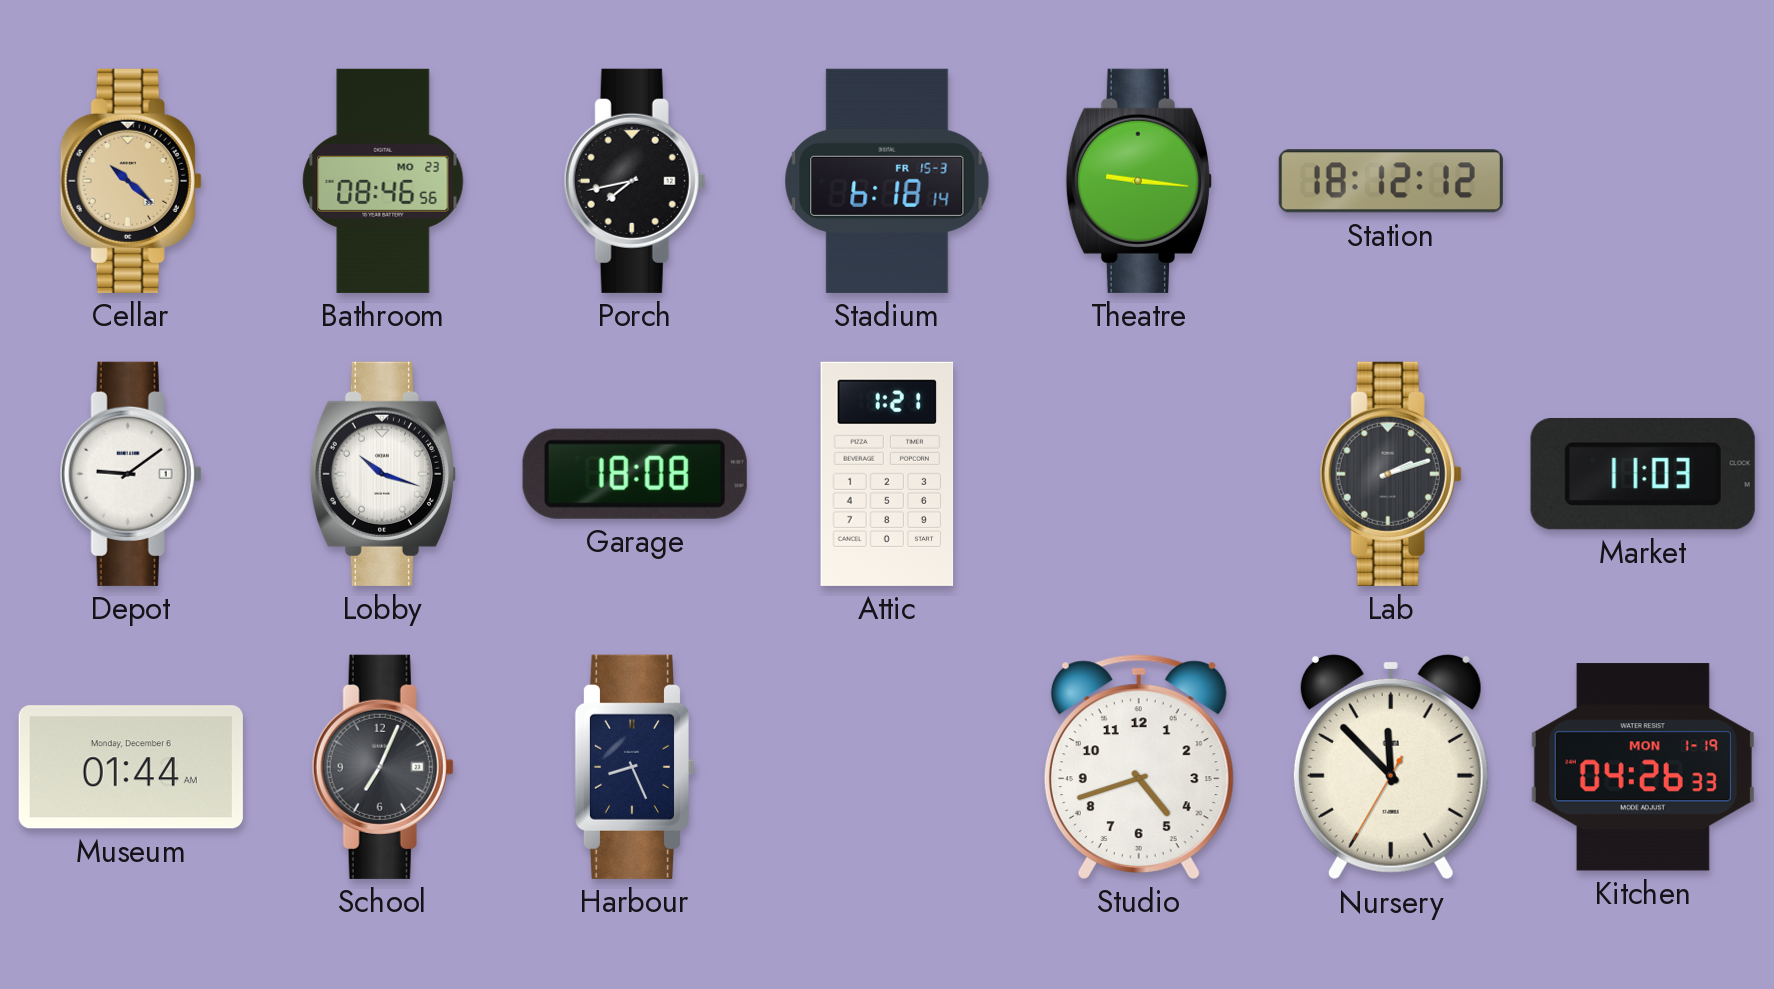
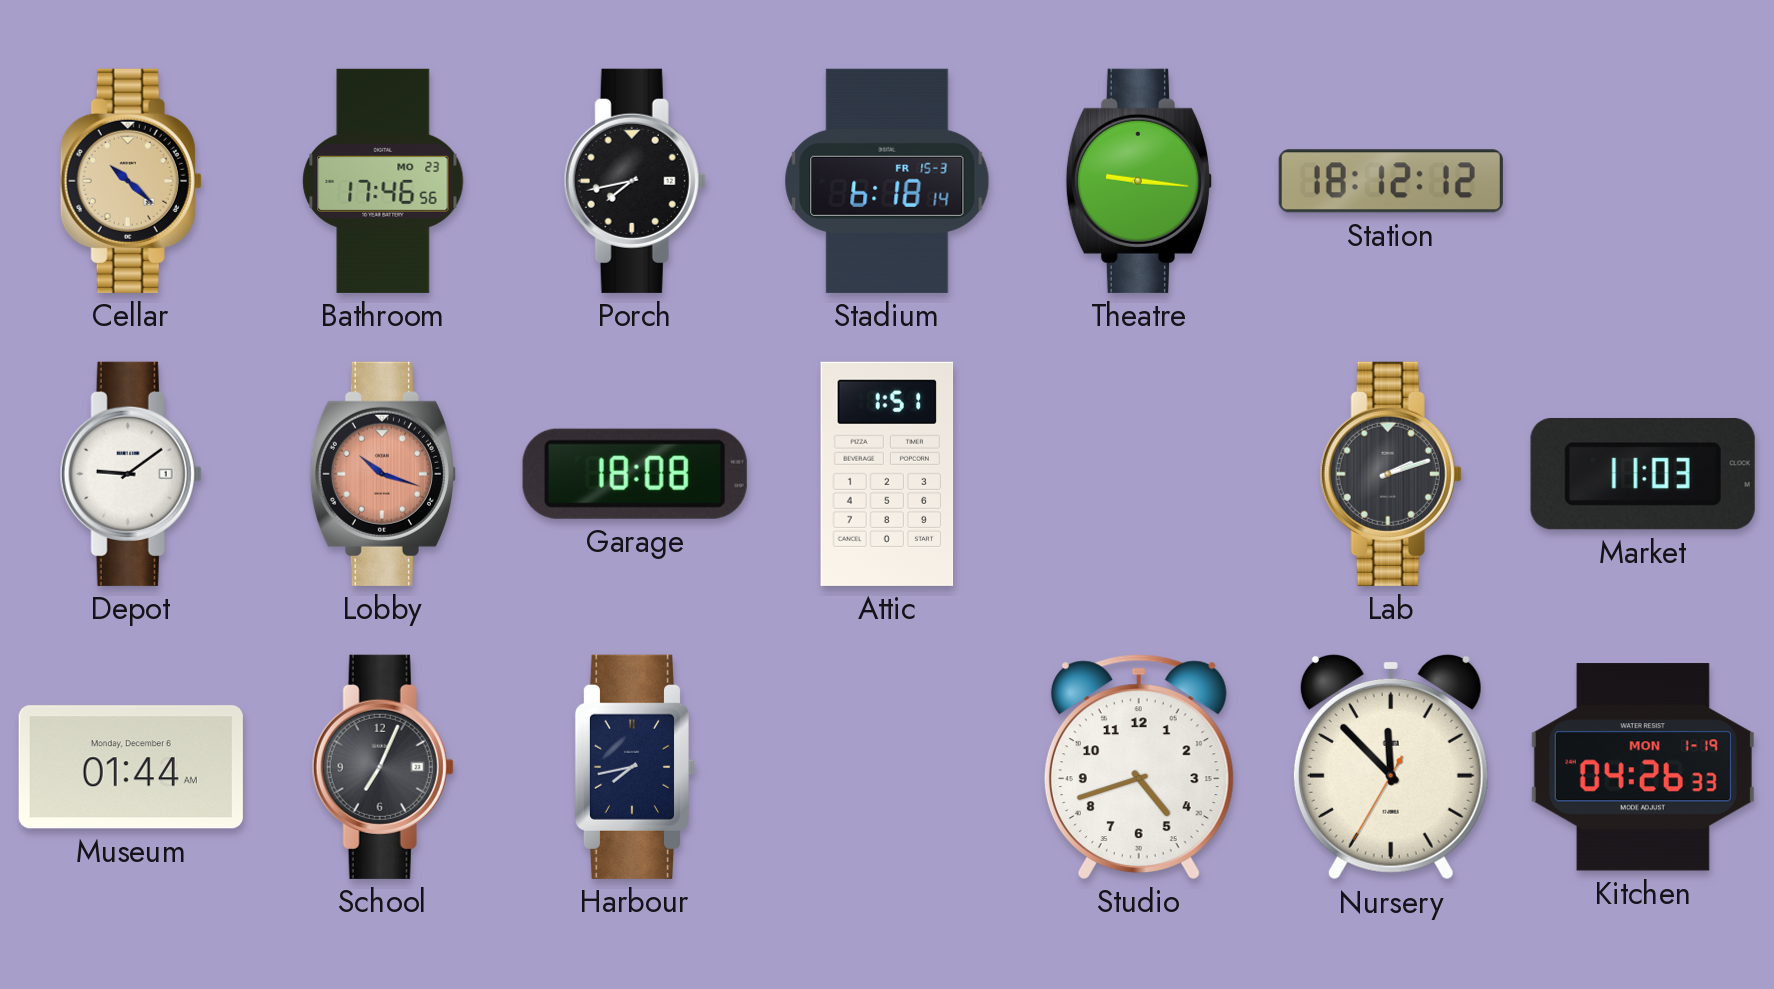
Bathroom: 08:46 -> 17:46 (383, 181)
Lobby dial: white -> salmon (383, 474)
Attic: 1:21 -> 1:51 (887, 474)
Harbour: 8:26 -> 7:43 (634, 767)
